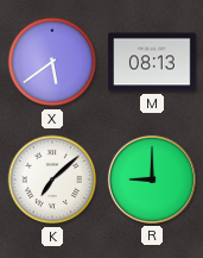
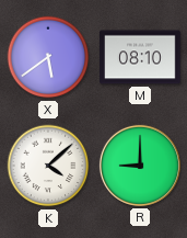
M: 08:13 -> 08:10 (140, 57)
K: 7:08 -> 4:08 (48, 166)
